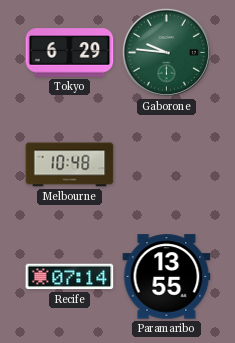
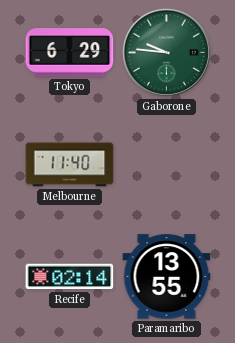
Melbourne: 10:48 -> 11:40 (70, 165)
Recife: 07:14 -> 02:14 (70, 277)
